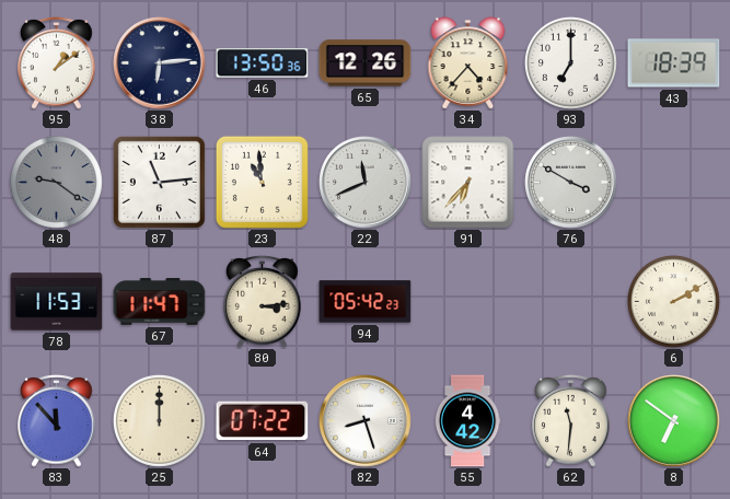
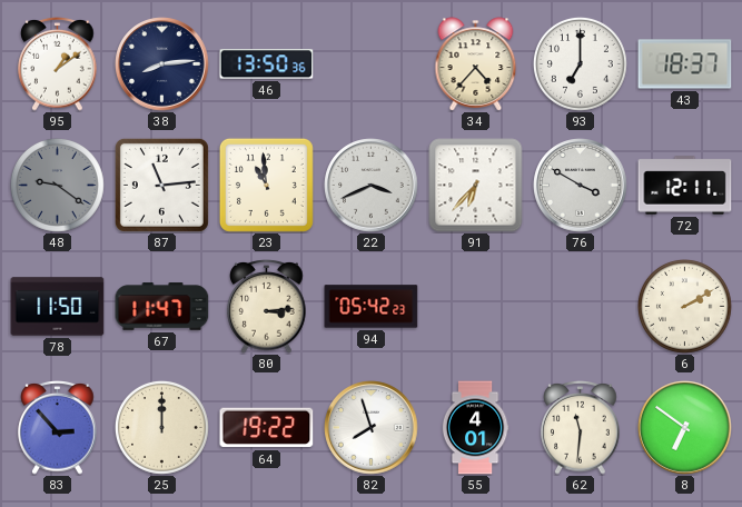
38: 6:14 -> 8:14 (162, 64)
65: 12:26 -> none (366, 63)
43: 18:39 -> 18:37 (685, 64)
22: 11:41 -> 3:41 (372, 186)
72: none -> 12:11 (685, 186)
78: 11:53 -> 11:50 (58, 307)
83: 11:53 -> 2:53 (58, 428)
64: 07:22 -> 19:22 (267, 428)
82: 8:27 -> 7:57 (372, 428)
55: 4:42 -> 4:01 (475, 428)
